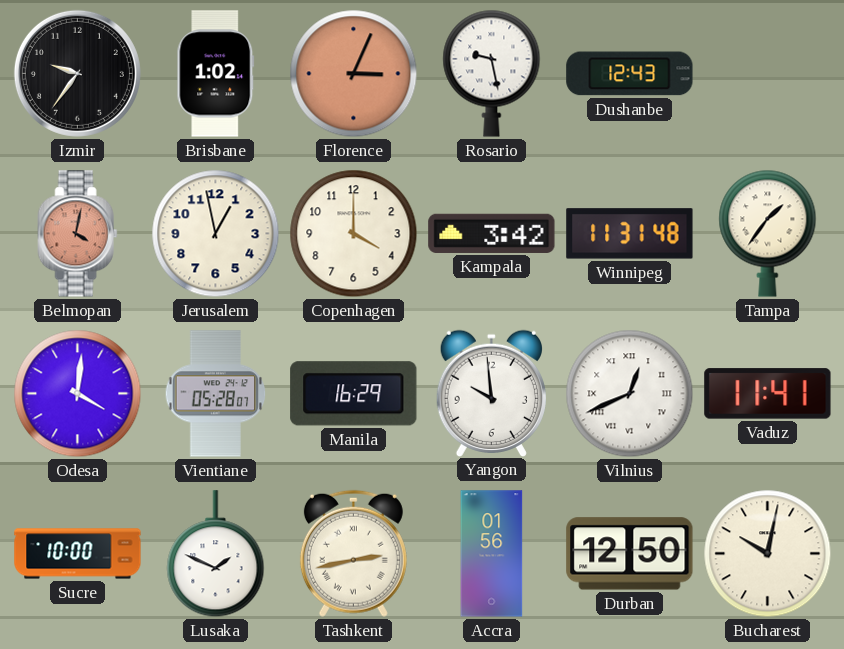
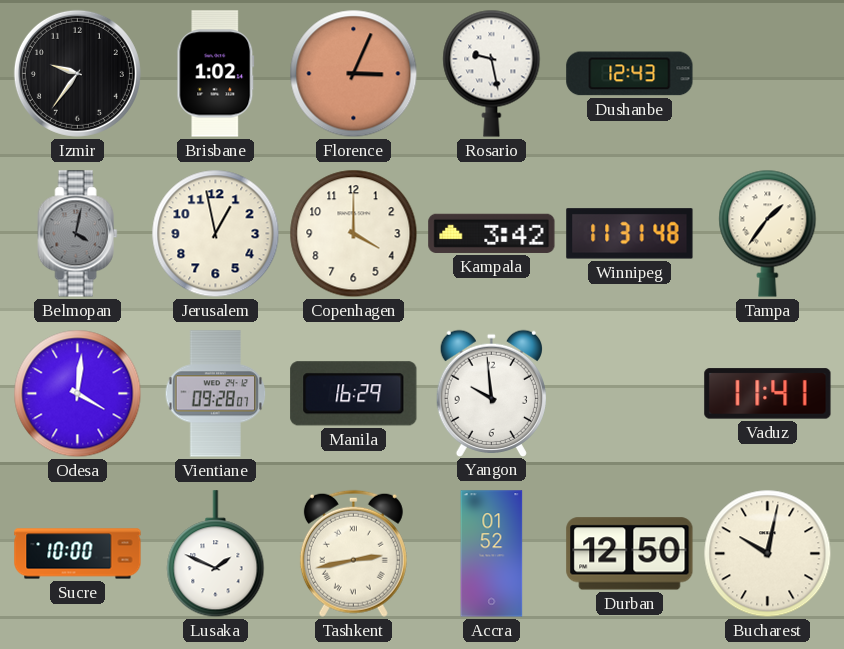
Belmopan dial: salmon -> grey (78, 234)
Vientiane: 05:28 -> 09:28 (216, 394)
Vilnius: 12:41 -> none (630, 394)
Accra: 01:56 -> 01:52 (492, 554)
